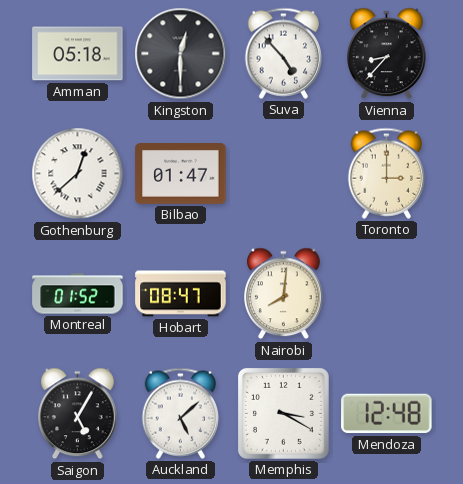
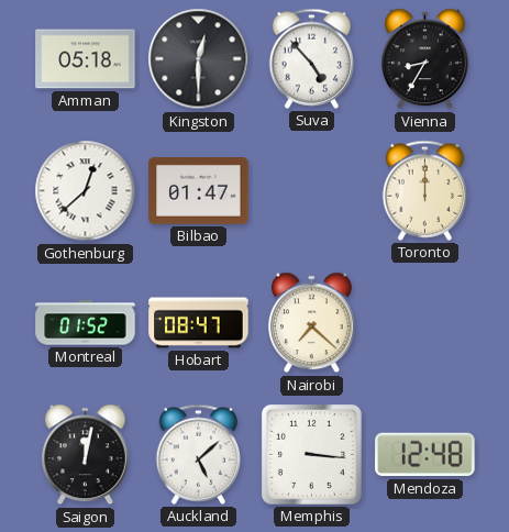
Vienna: 8:37 -> 8:35 (425, 59)
Toronto: 3:00 -> 12:00 (425, 190)
Nairobi: 8:01 -> 7:22 (312, 323)
Saigon: 5:05 -> 12:02 (86, 455)
Memphis: 3:20 -> 3:16 (311, 454)
